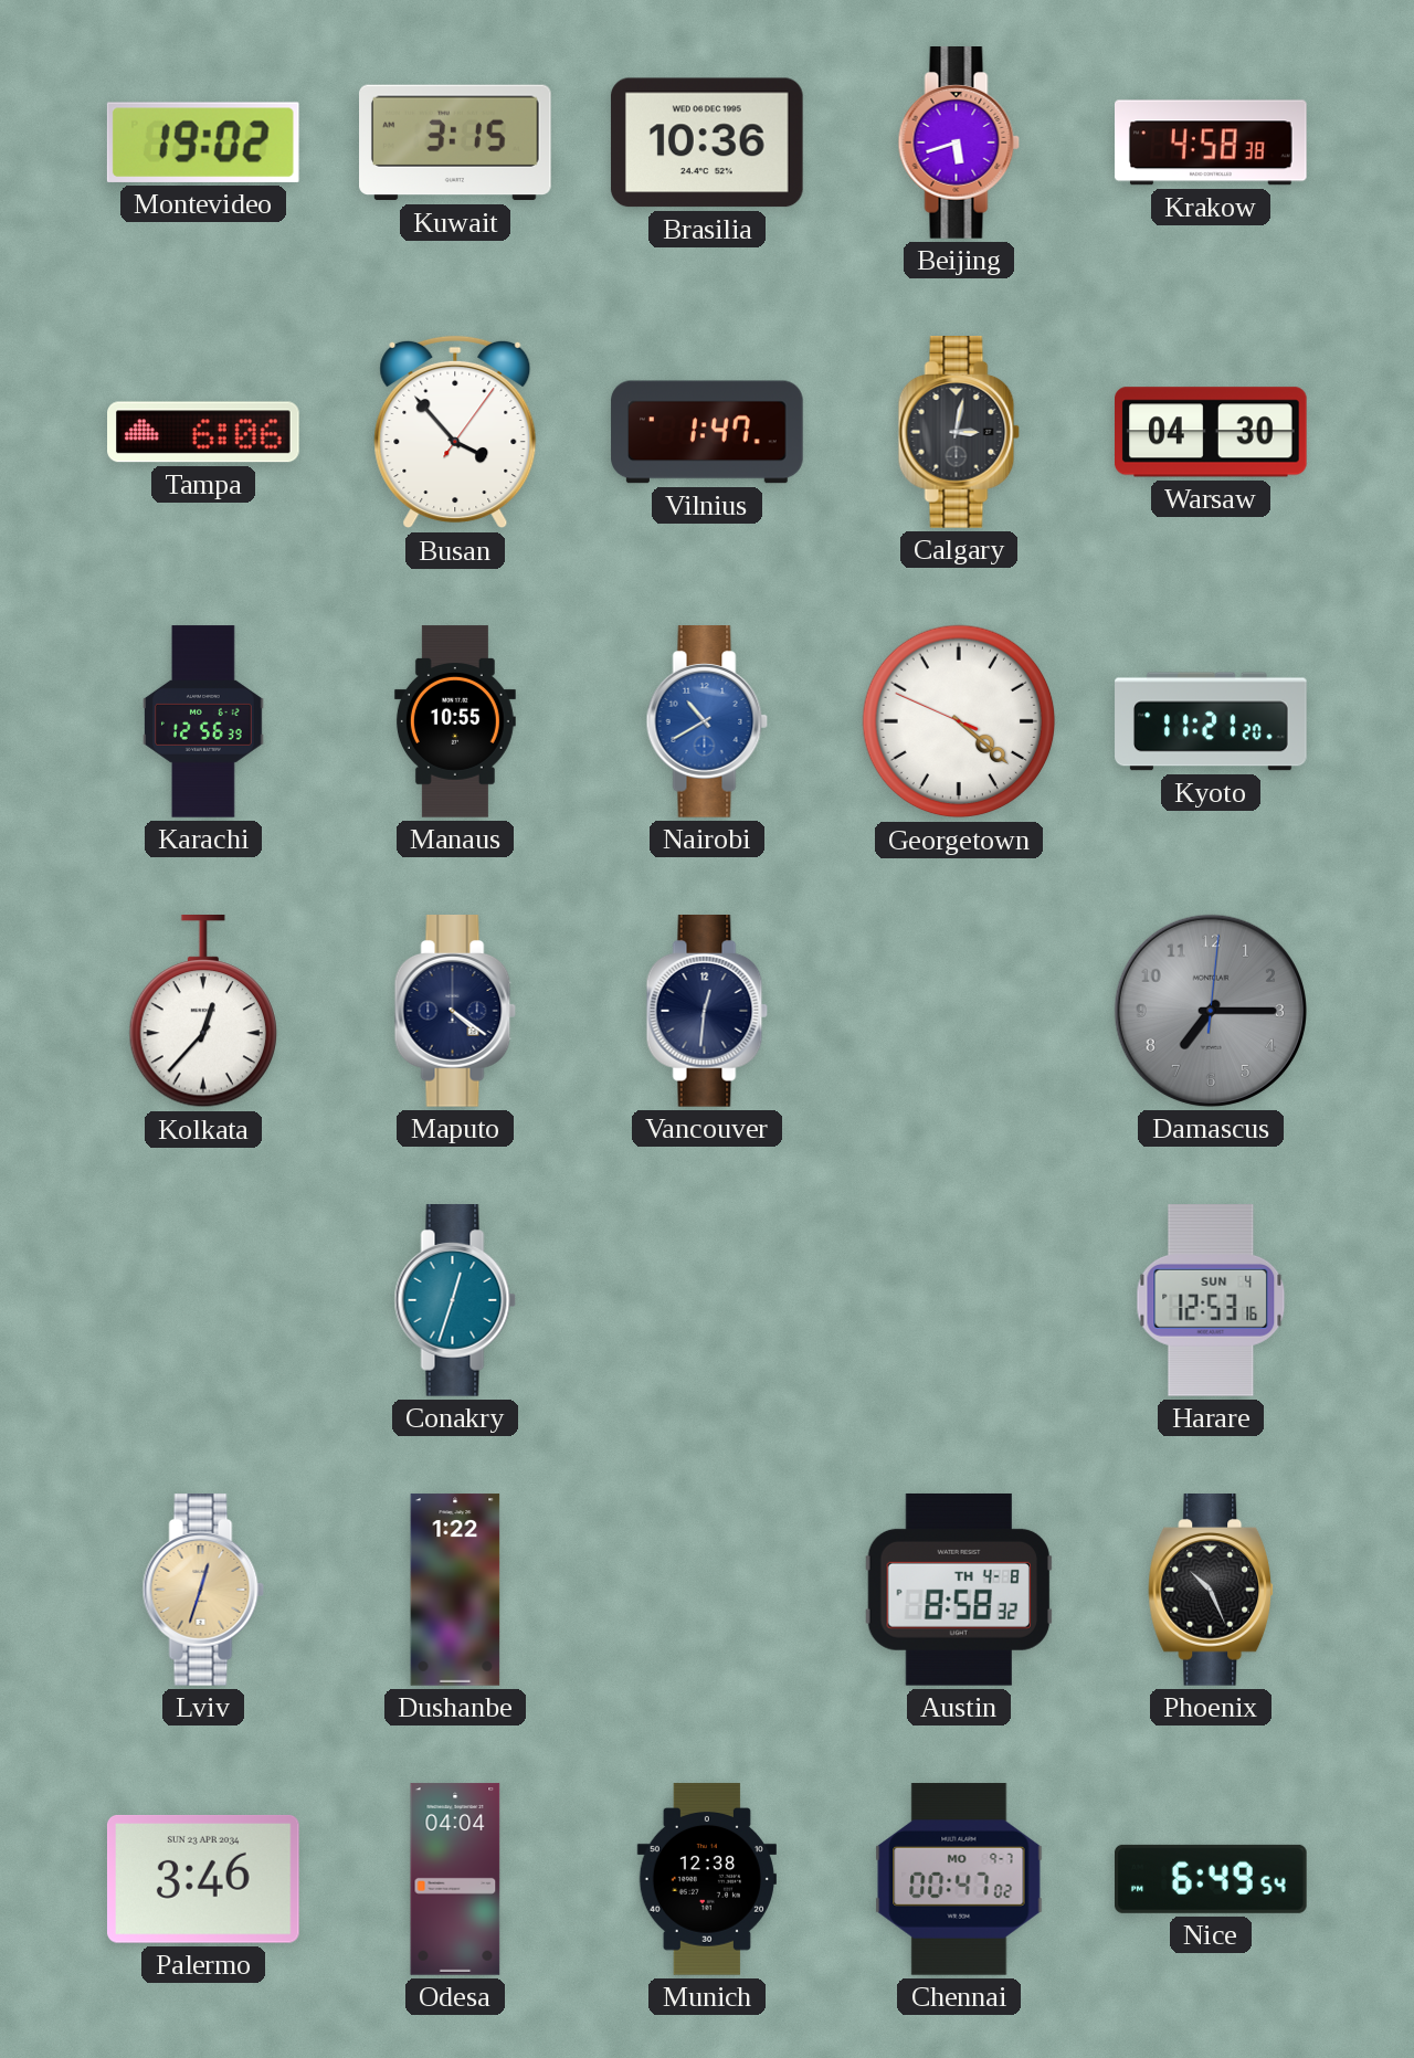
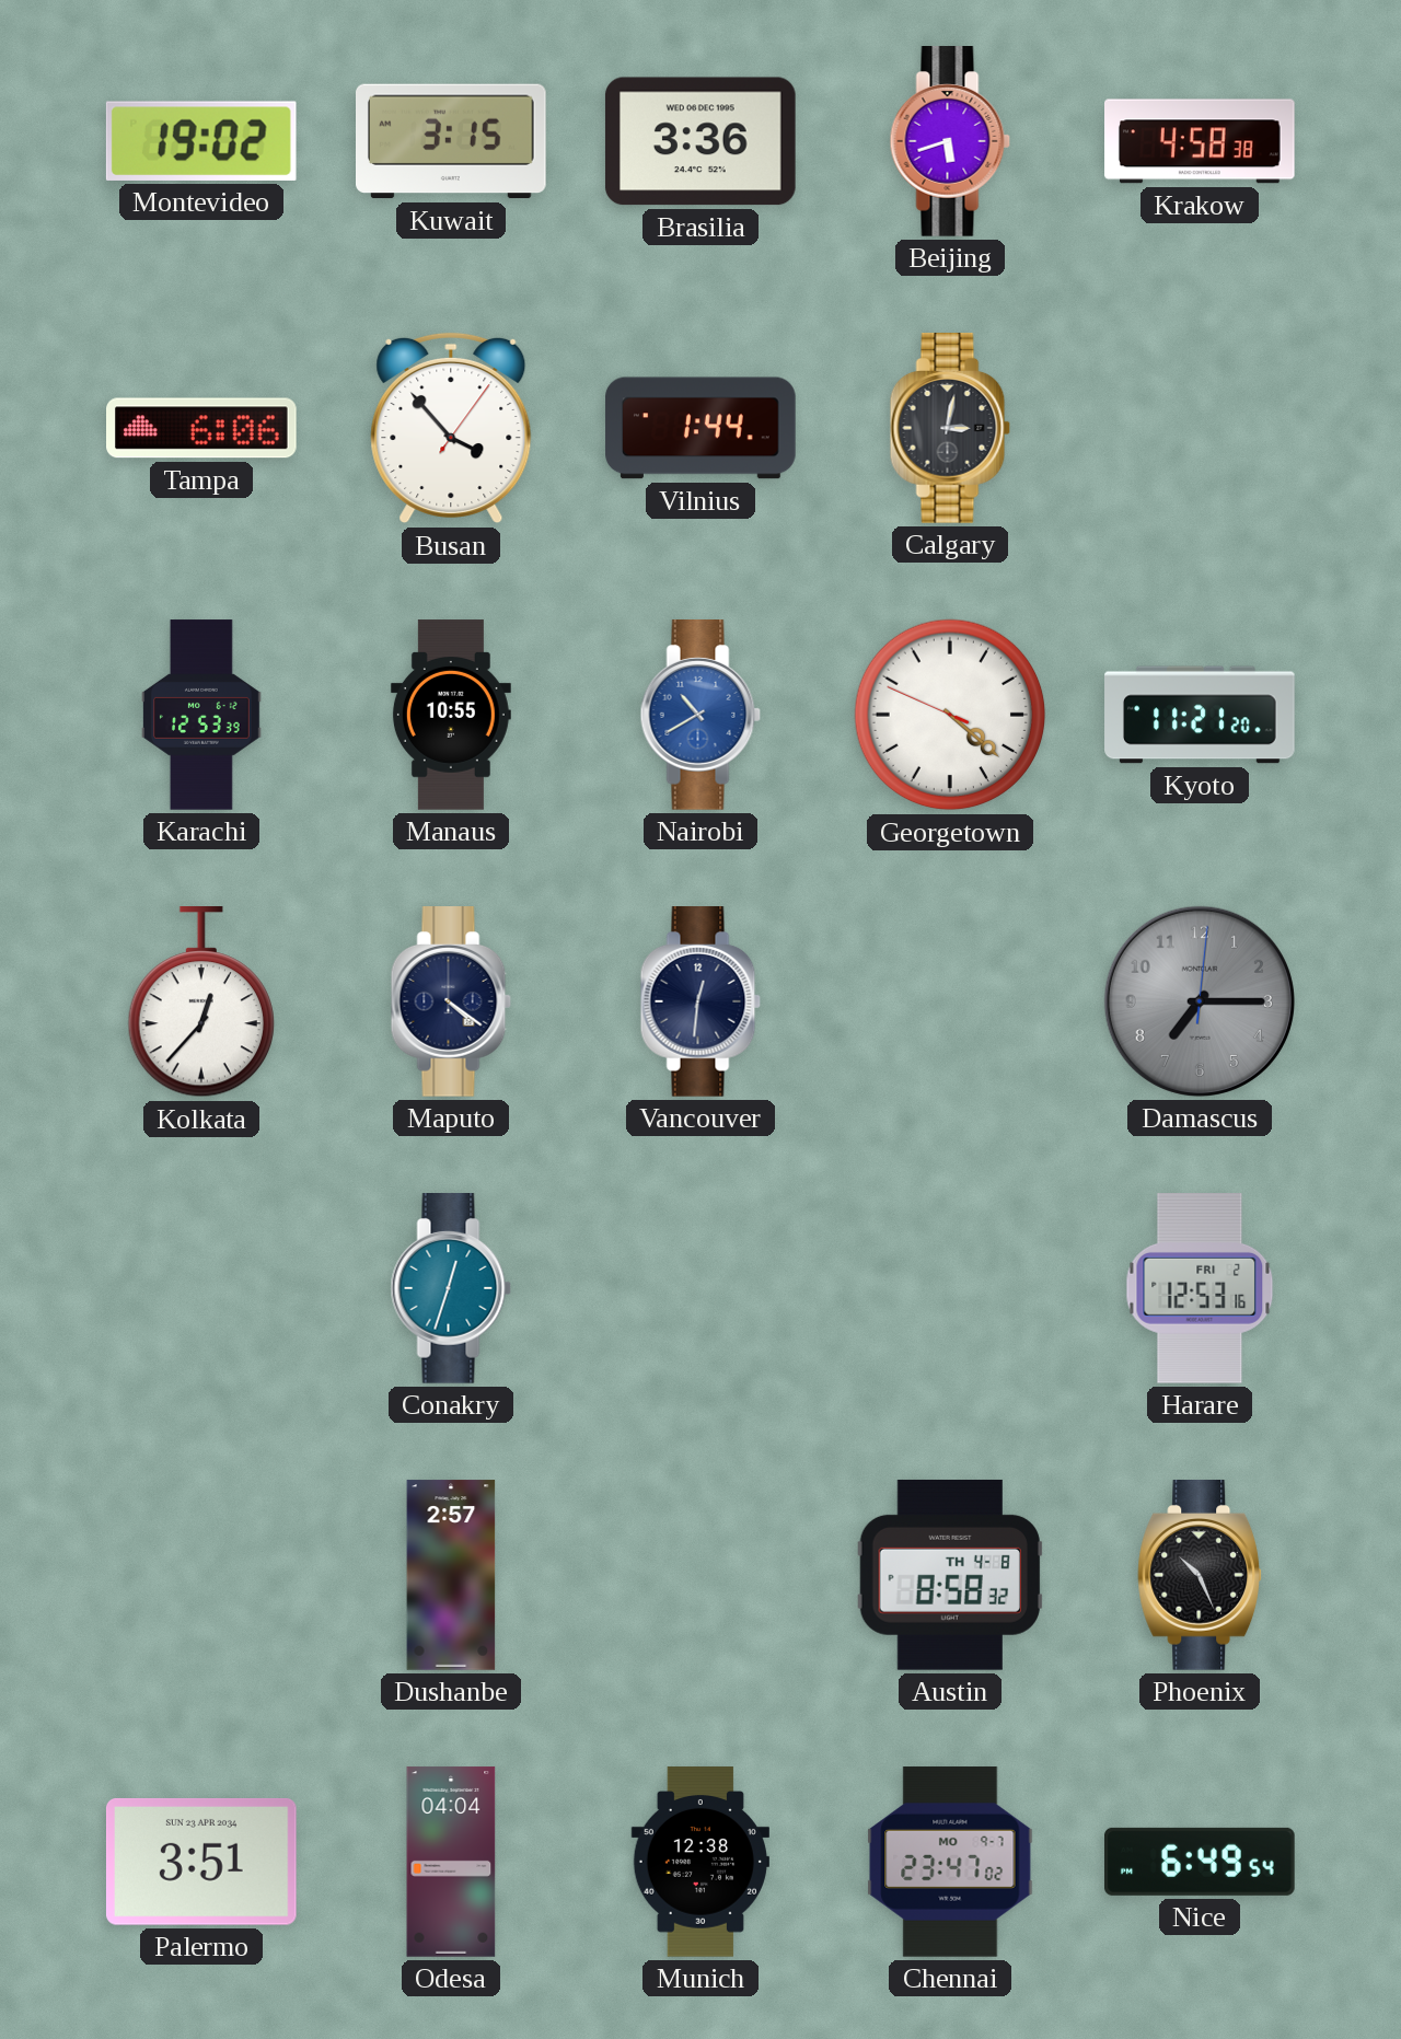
Brasilia: 10:36 -> 3:36 (700, 141)
Vilnius: 1:47 -> 1:44 (700, 428)
Warsaw: 04:30 -> none (1212, 432)
Karachi: 12:56 -> 12:53 (202, 715)
Harare date: SUN 4 -> FRI 2 (1200, 1289)
Lviv: 12:33 -> none (203, 1591)
Dushanbe: 1:22 -> 2:57 (451, 1575)
Palermo: 3:46 -> 3:51 (201, 1862)
Chennai: 00:47 -> 23:47 (950, 1862)
